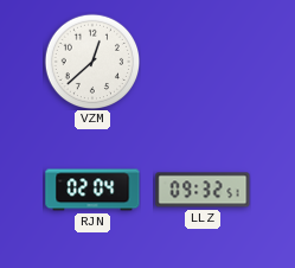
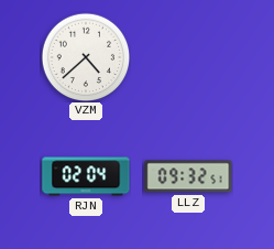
VZM: 12:38 -> 4:38 (86, 57)
